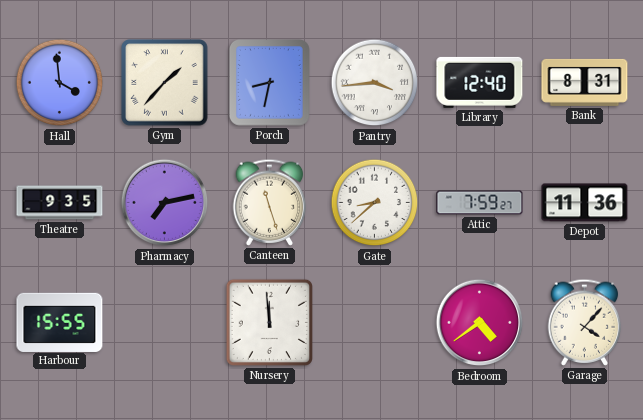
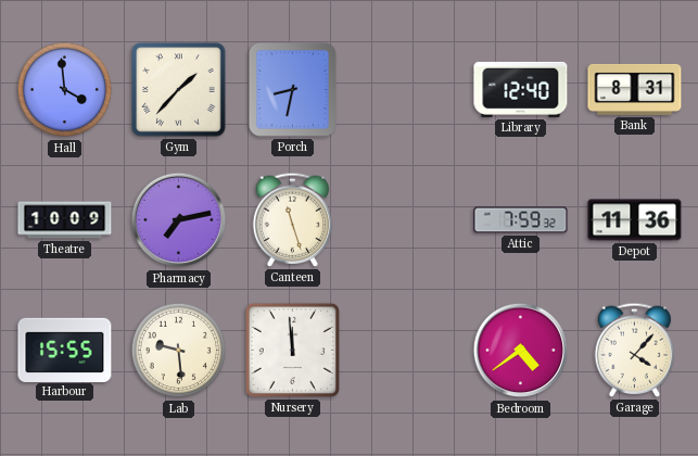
Pantry: 3:44 -> none (375, 83)
Theatre: 9:35 -> 10:09 (65, 220)
Gate: 8:38 -> none (375, 203)
Attic: 7:59:27 -> 7:59:32 (521, 220)
Lab: none -> 9:29 (179, 351)
